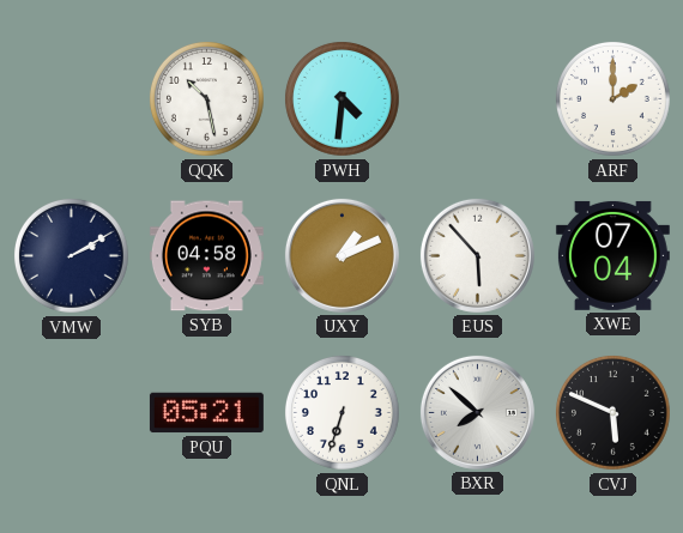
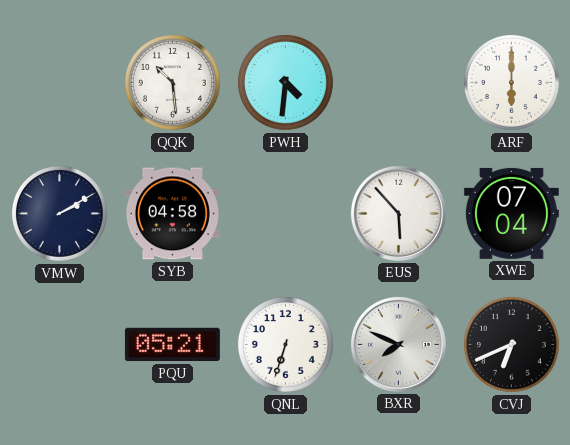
QQK: 10:28 -> 10:29 (172, 82)
ARF: 2:00 -> 6:00 (511, 82)
UXY: 1:11 -> none (341, 255)
BXR: 7:52 -> 7:49 (398, 344)
CVJ: 5:49 -> 6:41 (511, 344)
